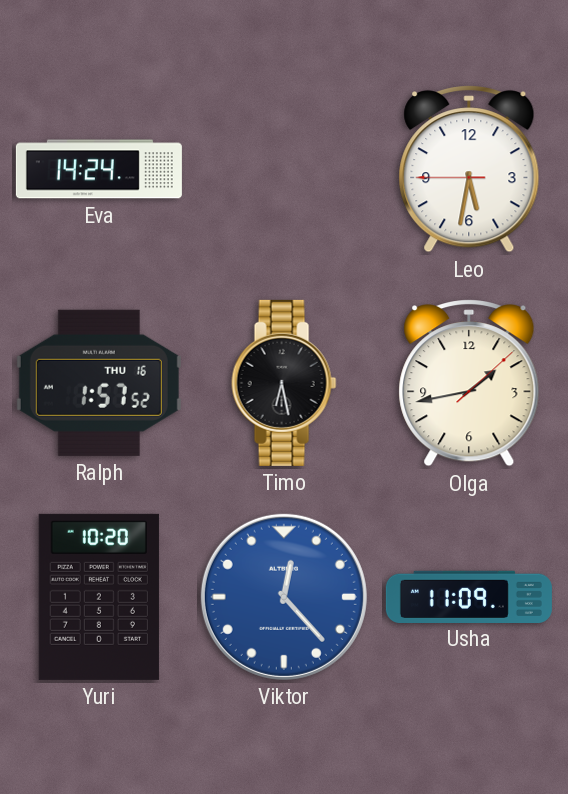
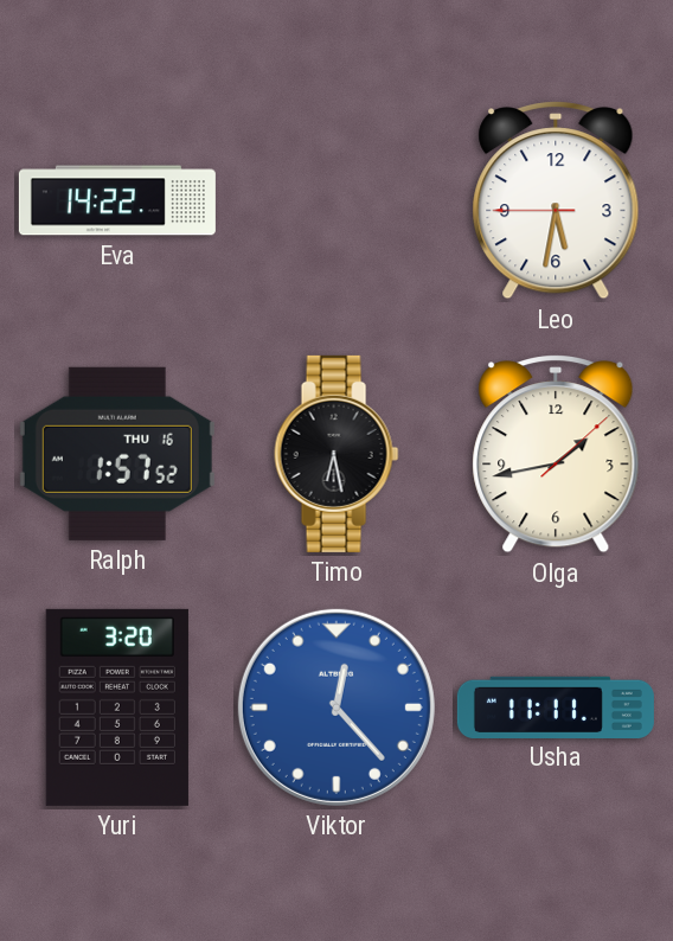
Eva: 14:24 -> 14:22 (117, 200)
Yuri: 10:20 -> 3:20 (117, 708)
Usha: 11:09 -> 11:11 (556, 706)
